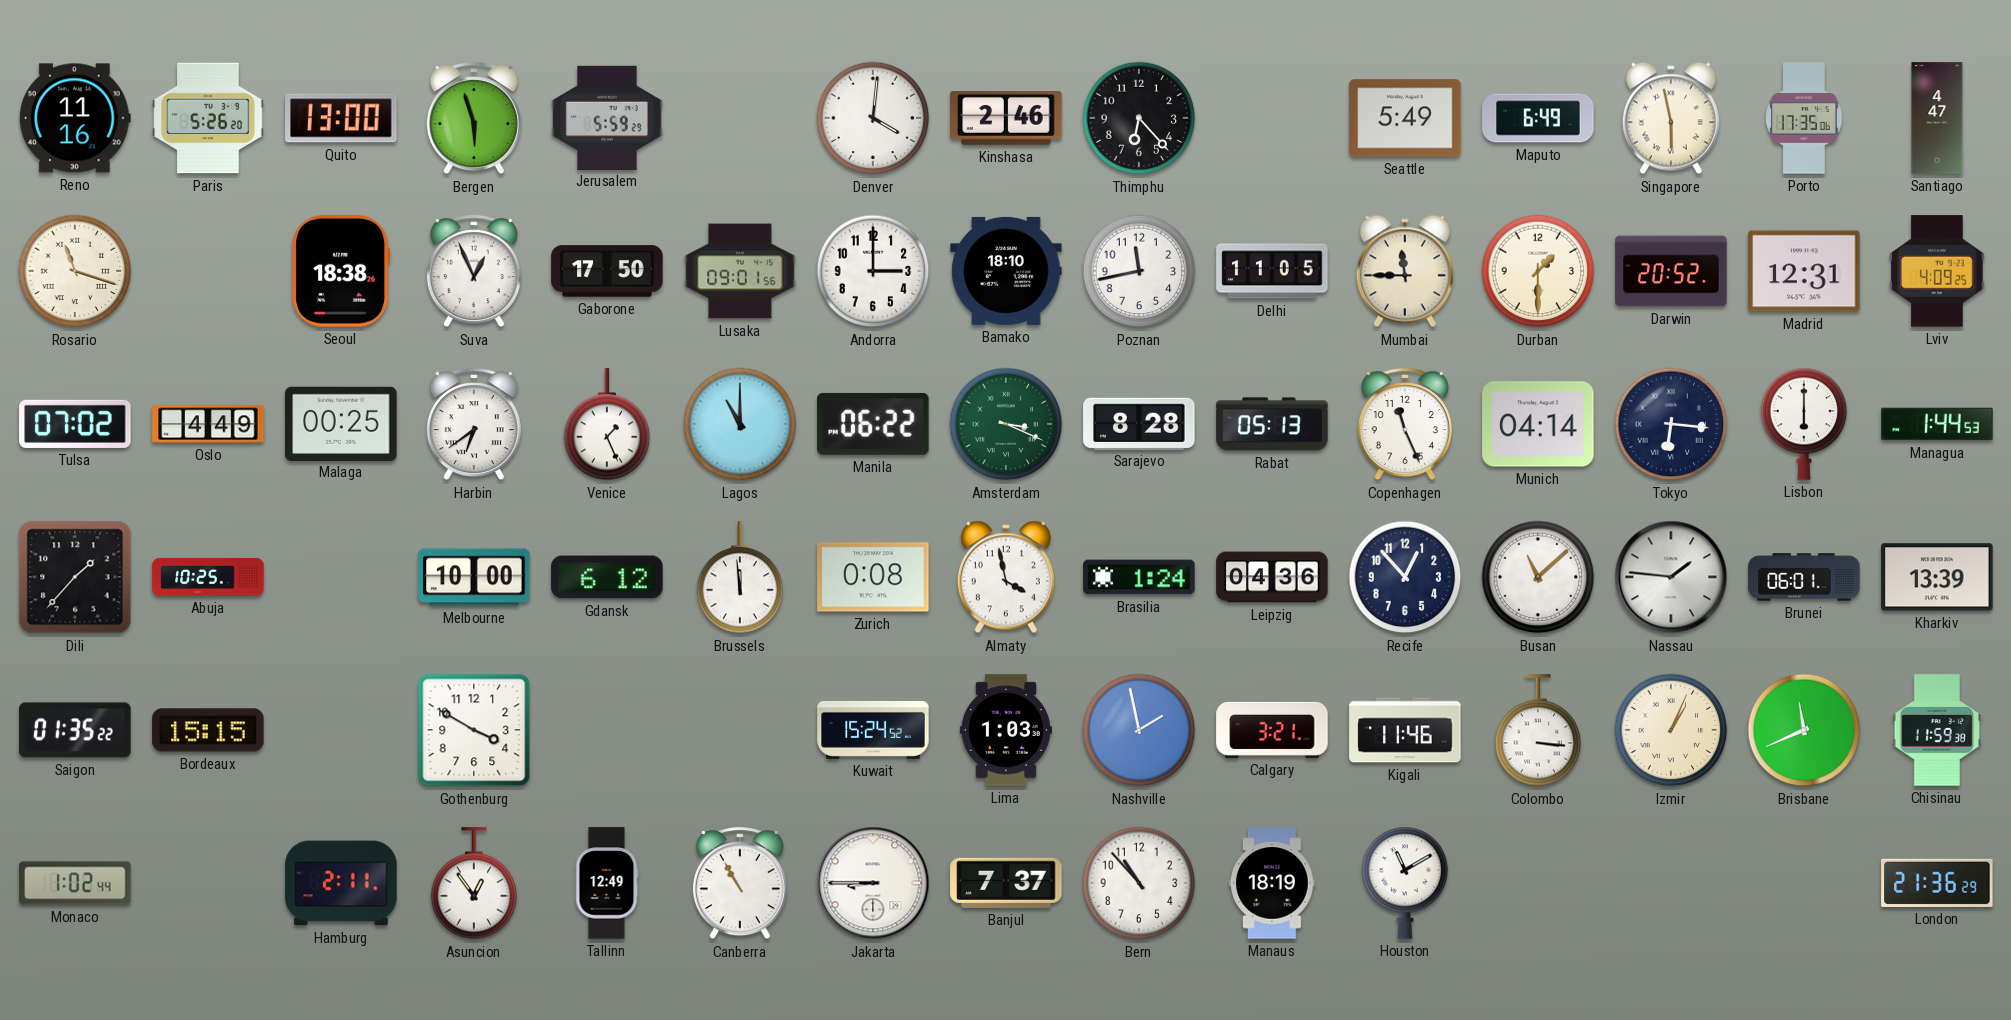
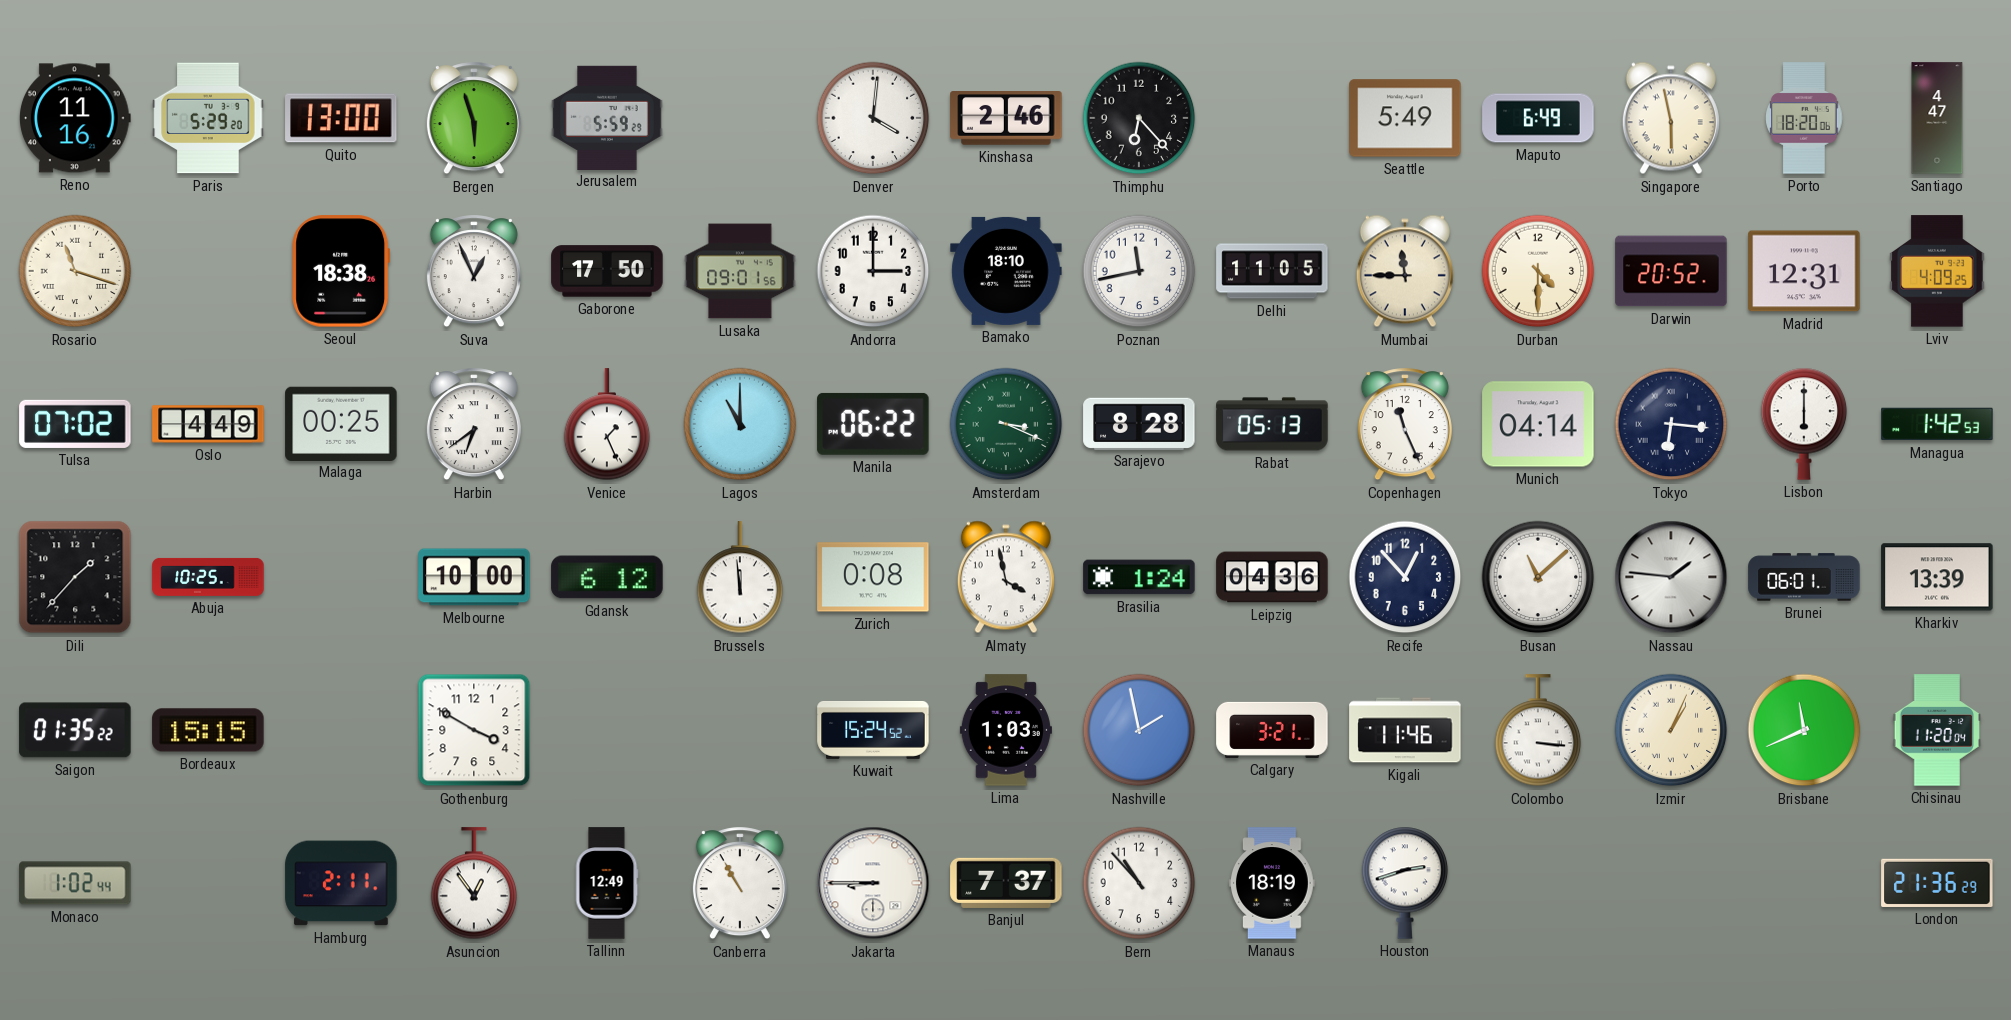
Paris: 5:26 -> 5:29 (208, 118)
Porto: 17:35 -> 18:20 (1804, 118)
Durban: 1:30 -> 4:30 (1538, 271)
Managua: 1:44 -> 1:42 (1937, 424)
Chisinau: 11:59 -> 11:20 (1937, 730)
Houston: 11:10 -> 2:42 (1405, 883)
